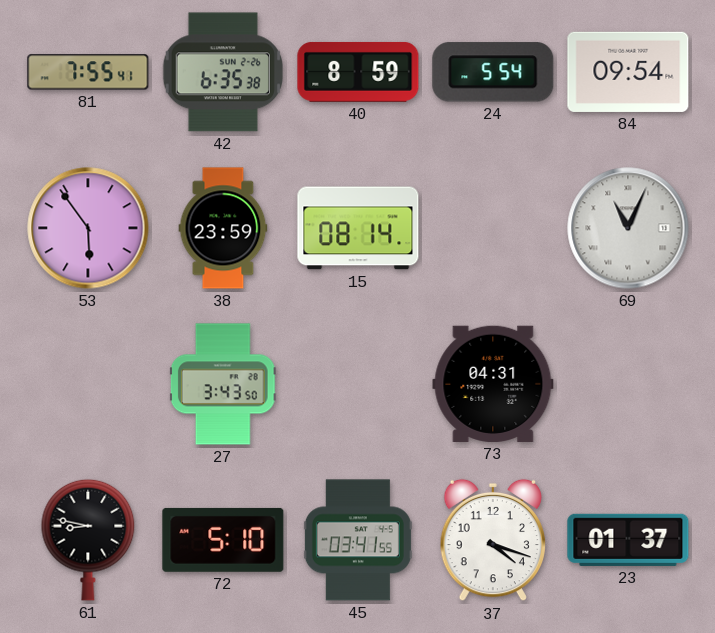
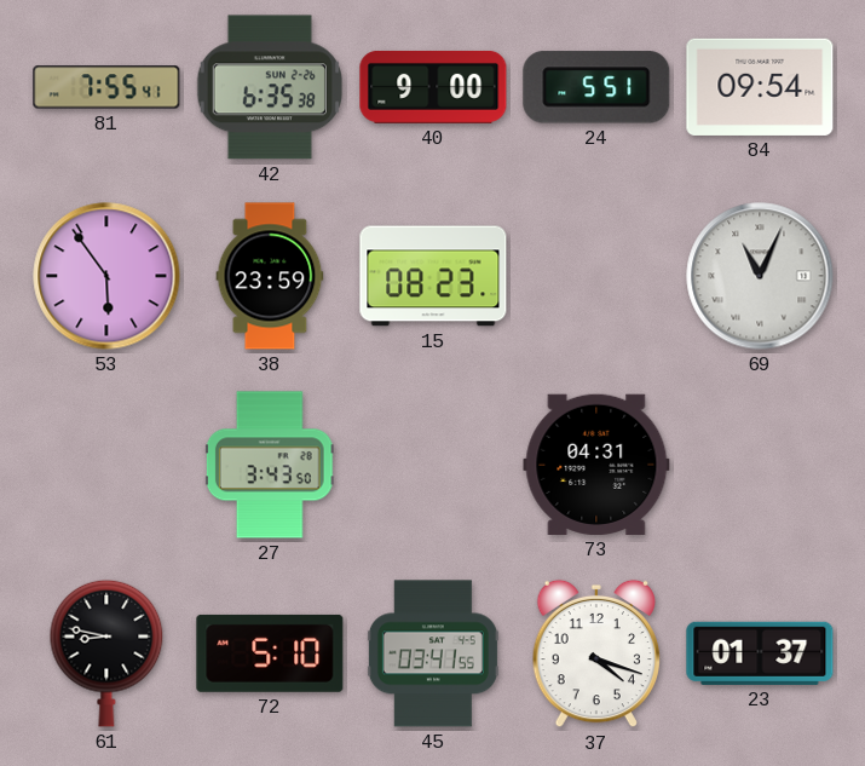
40: 8:59 -> 9:00 (433, 87)
24: 5:54 -> 5:51 (596, 87)
15: 08:14 -> 08:23 (433, 276)
